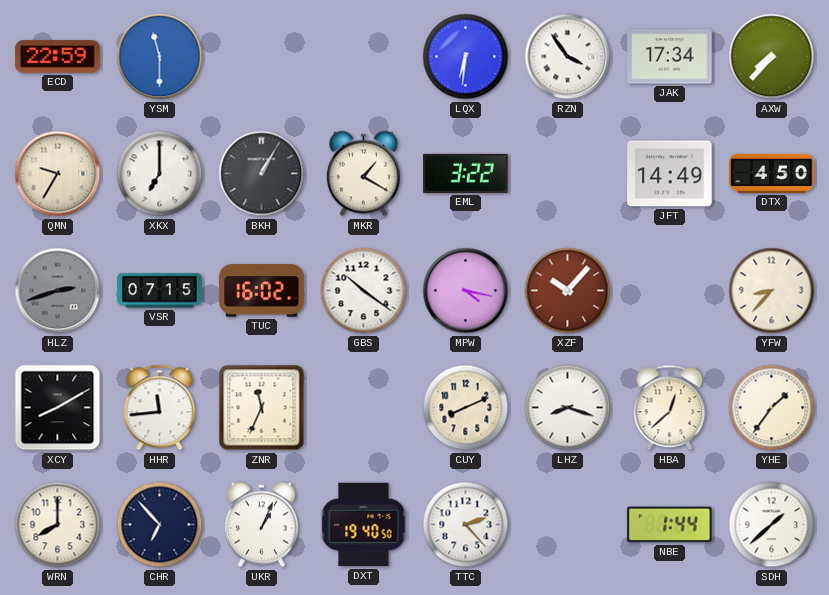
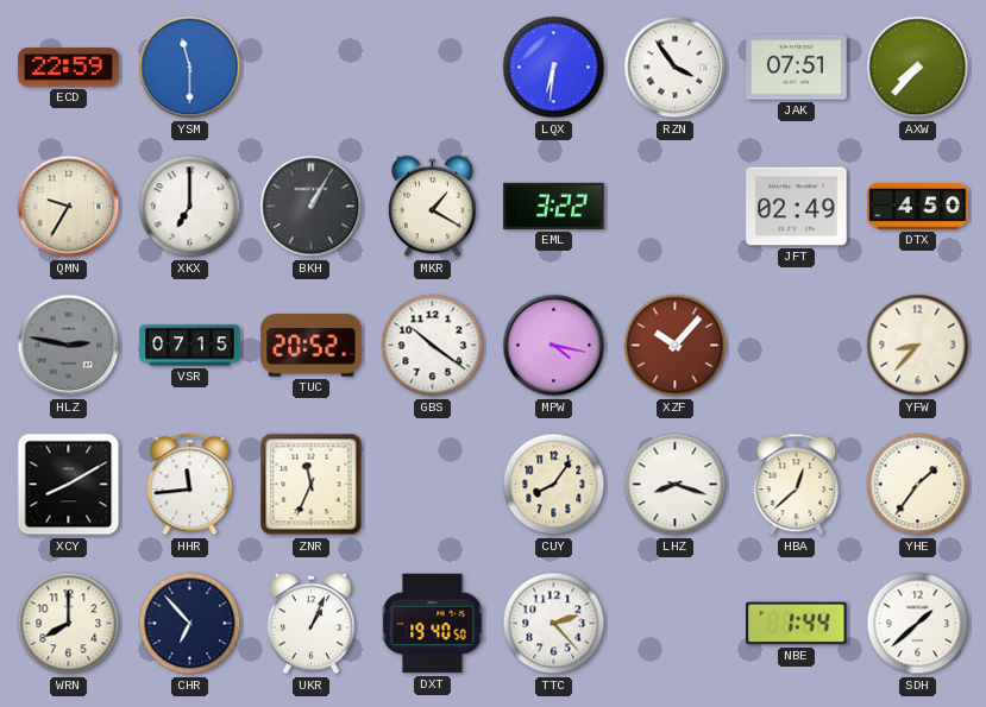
JAK: 17:34 -> 07:51 (797, 68)
JFT: 14:49 -> 02:49 (797, 207)
HLZ: 2:42 -> 2:47 (69, 346)
TUC: 16:02 -> 20:52 (312, 346)
CUY: 8:11 -> 8:06 (554, 485)
